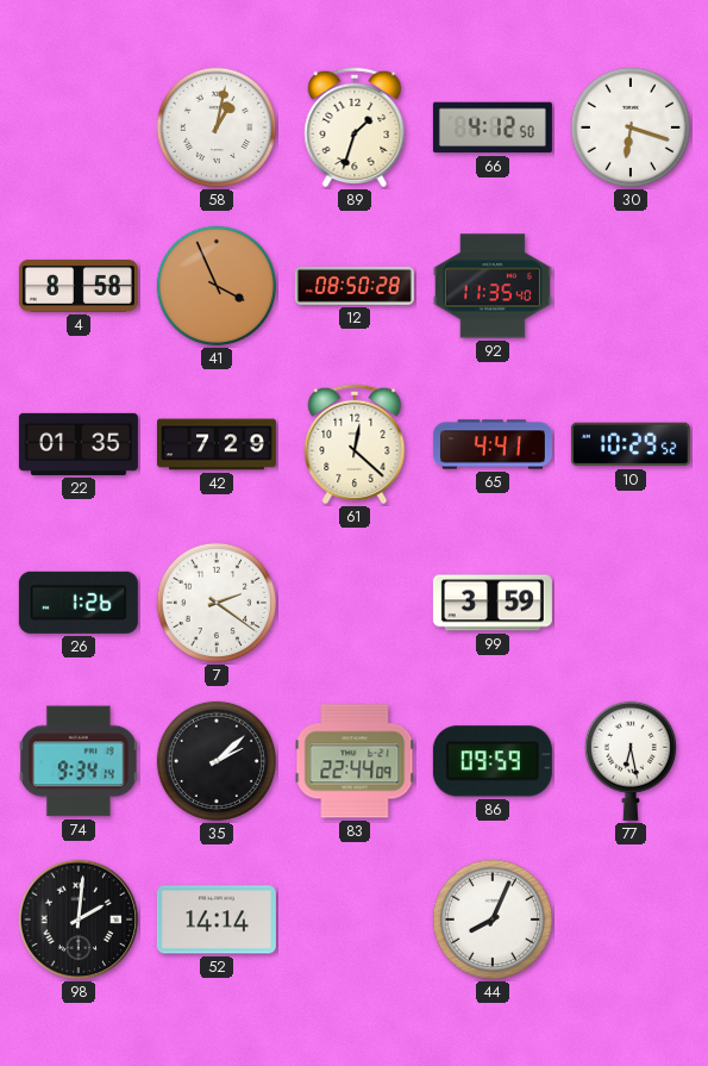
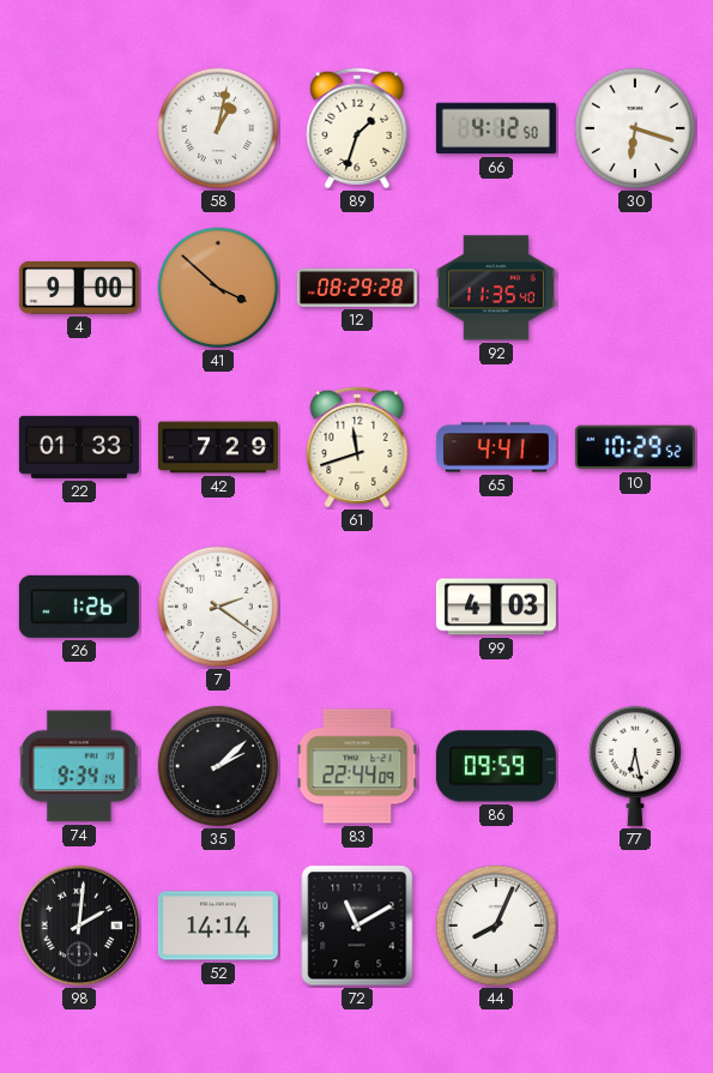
4: 8:58 -> 9:00 (79, 289)
41: 3:56 -> 3:52 (218, 288)
12: 08:50 -> 08:29 (357, 288)
22: 01:35 -> 01:33 (79, 447)
61: 12:22 -> 11:42 (357, 447)
99: 3:59 -> 4:03 (496, 607)
72: none -> 11:10 (357, 926)
